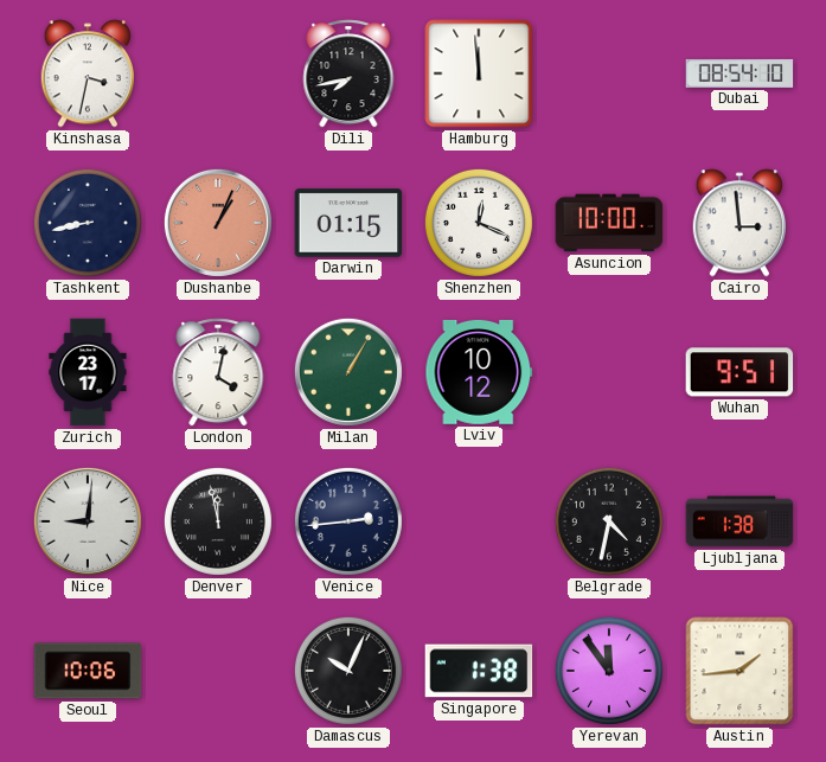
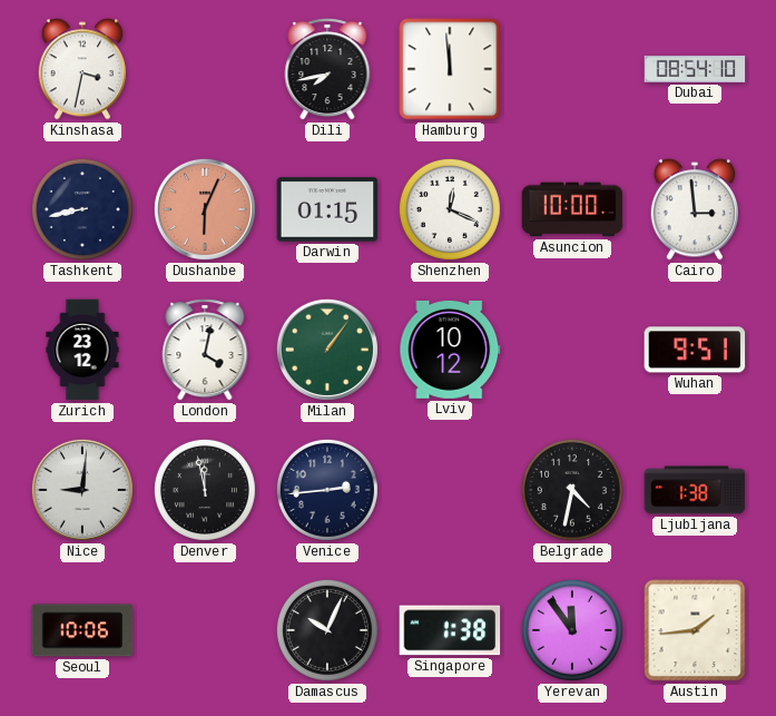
Dushanbe: 1:04 -> 6:04 (205, 209)
Zurich: 23:17 -> 23:12 (82, 350)
Milan: 1:05 -> 1:06 (327, 350)
